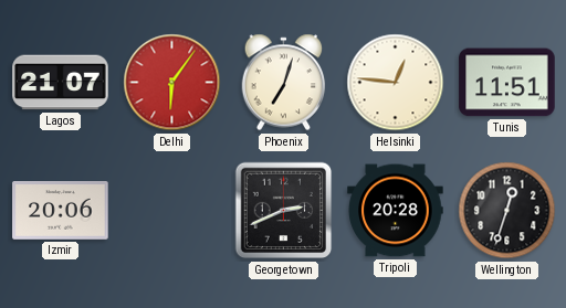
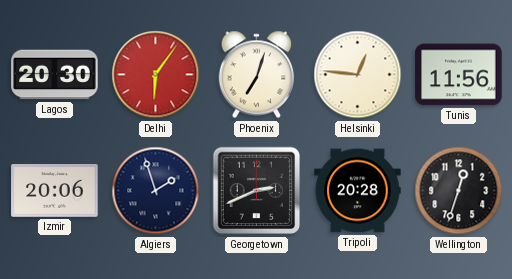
Lagos: 21:07 -> 20:30 (55, 75)
Tunis: 11:51 -> 11:56 (459, 75)
Algiers: none -> 1:57 (156, 191)
